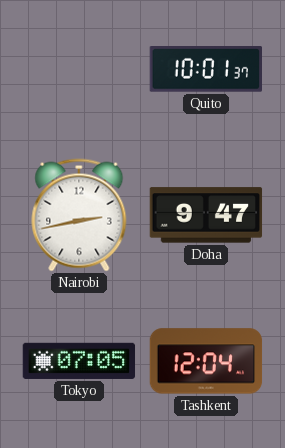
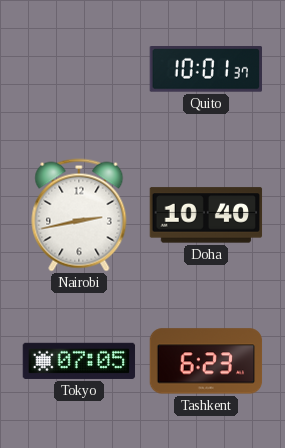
Doha: 9:47 -> 10:40 (206, 215)
Tashkent: 12:04 -> 6:23 (206, 361)
